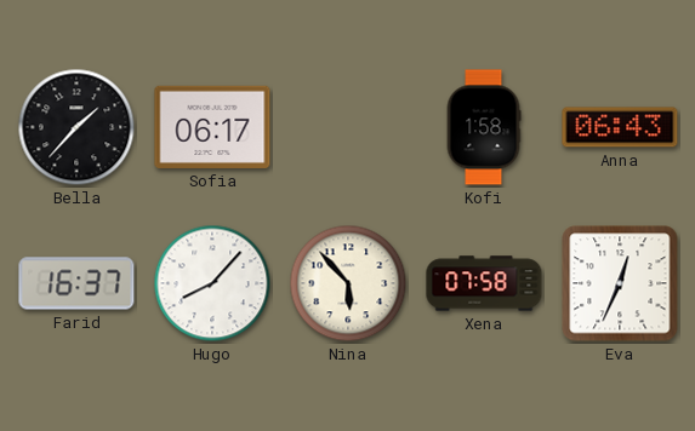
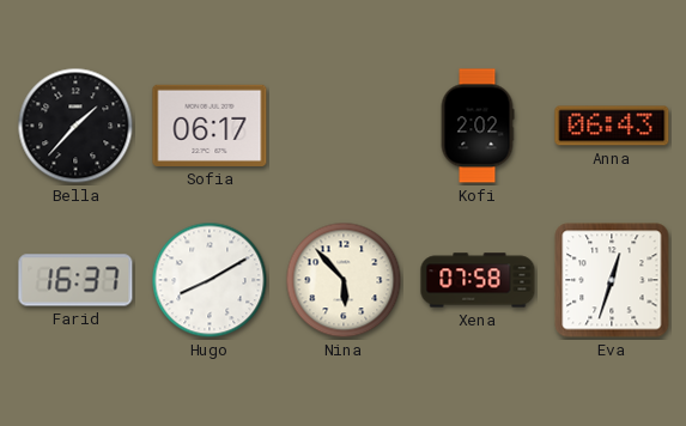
Kofi: 1:58 -> 2:02 (478, 126)
Hugo: 8:07 -> 8:10 (210, 280)
Eva: 12:34 -> 12:33 (612, 280)
